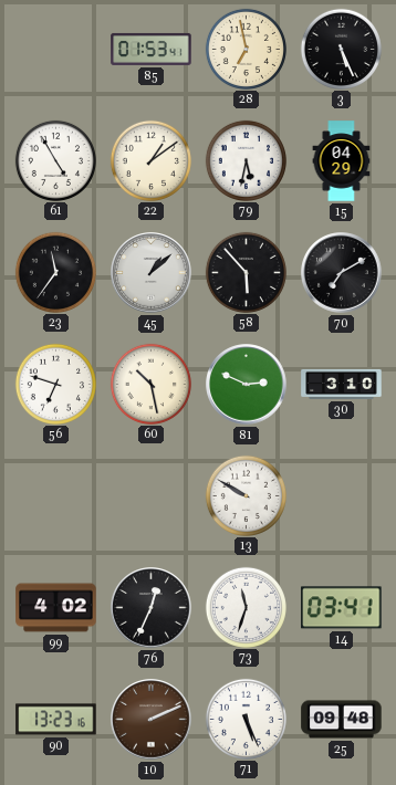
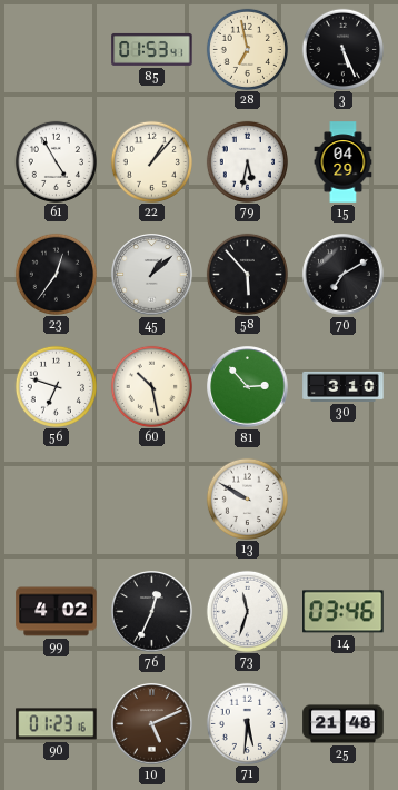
22: 1:09 -> 1:07 (151, 161)
23: 11:36 -> 12:36 (56, 274)
81: 2:49 -> 2:53 (248, 387)
14: 03:41 -> 03:46 (344, 612)
90: 13:23 -> 01:23 (57, 724)
10: 2:11 -> 5:11 (152, 724)
71: 5:26 -> 5:31 (247, 723)
25: 09:48 -> 21:48 (344, 724)
